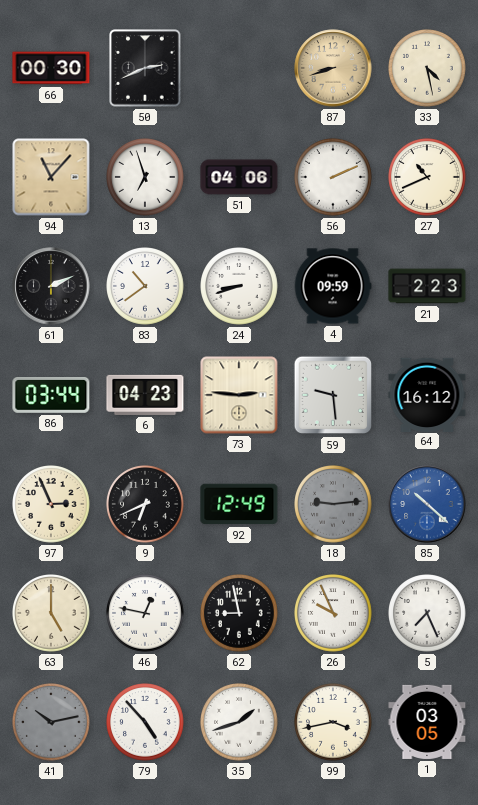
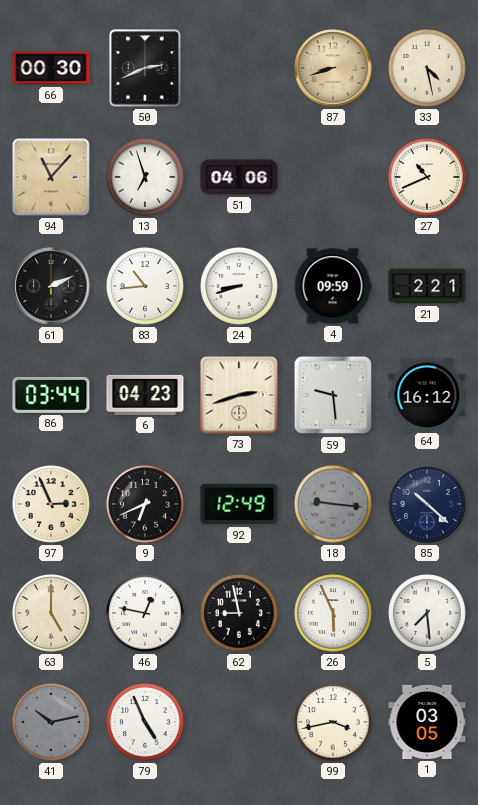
56: 2:11 -> none (334, 178)
83: 10:39 -> 10:44 (146, 287)
21: 2:23 -> 2:21 (427, 286)
73: 2:46 -> 2:42 (239, 395)
18: 9:14 -> 9:16 (334, 505)
85 dial: blue -> navy (427, 504)
26: 9:56 -> 5:56 (334, 614)
5: 7:26 -> 7:29 (428, 614)
79: 4:53 -> 4:56 (146, 723)
35: 1:42 -> none (240, 723)
